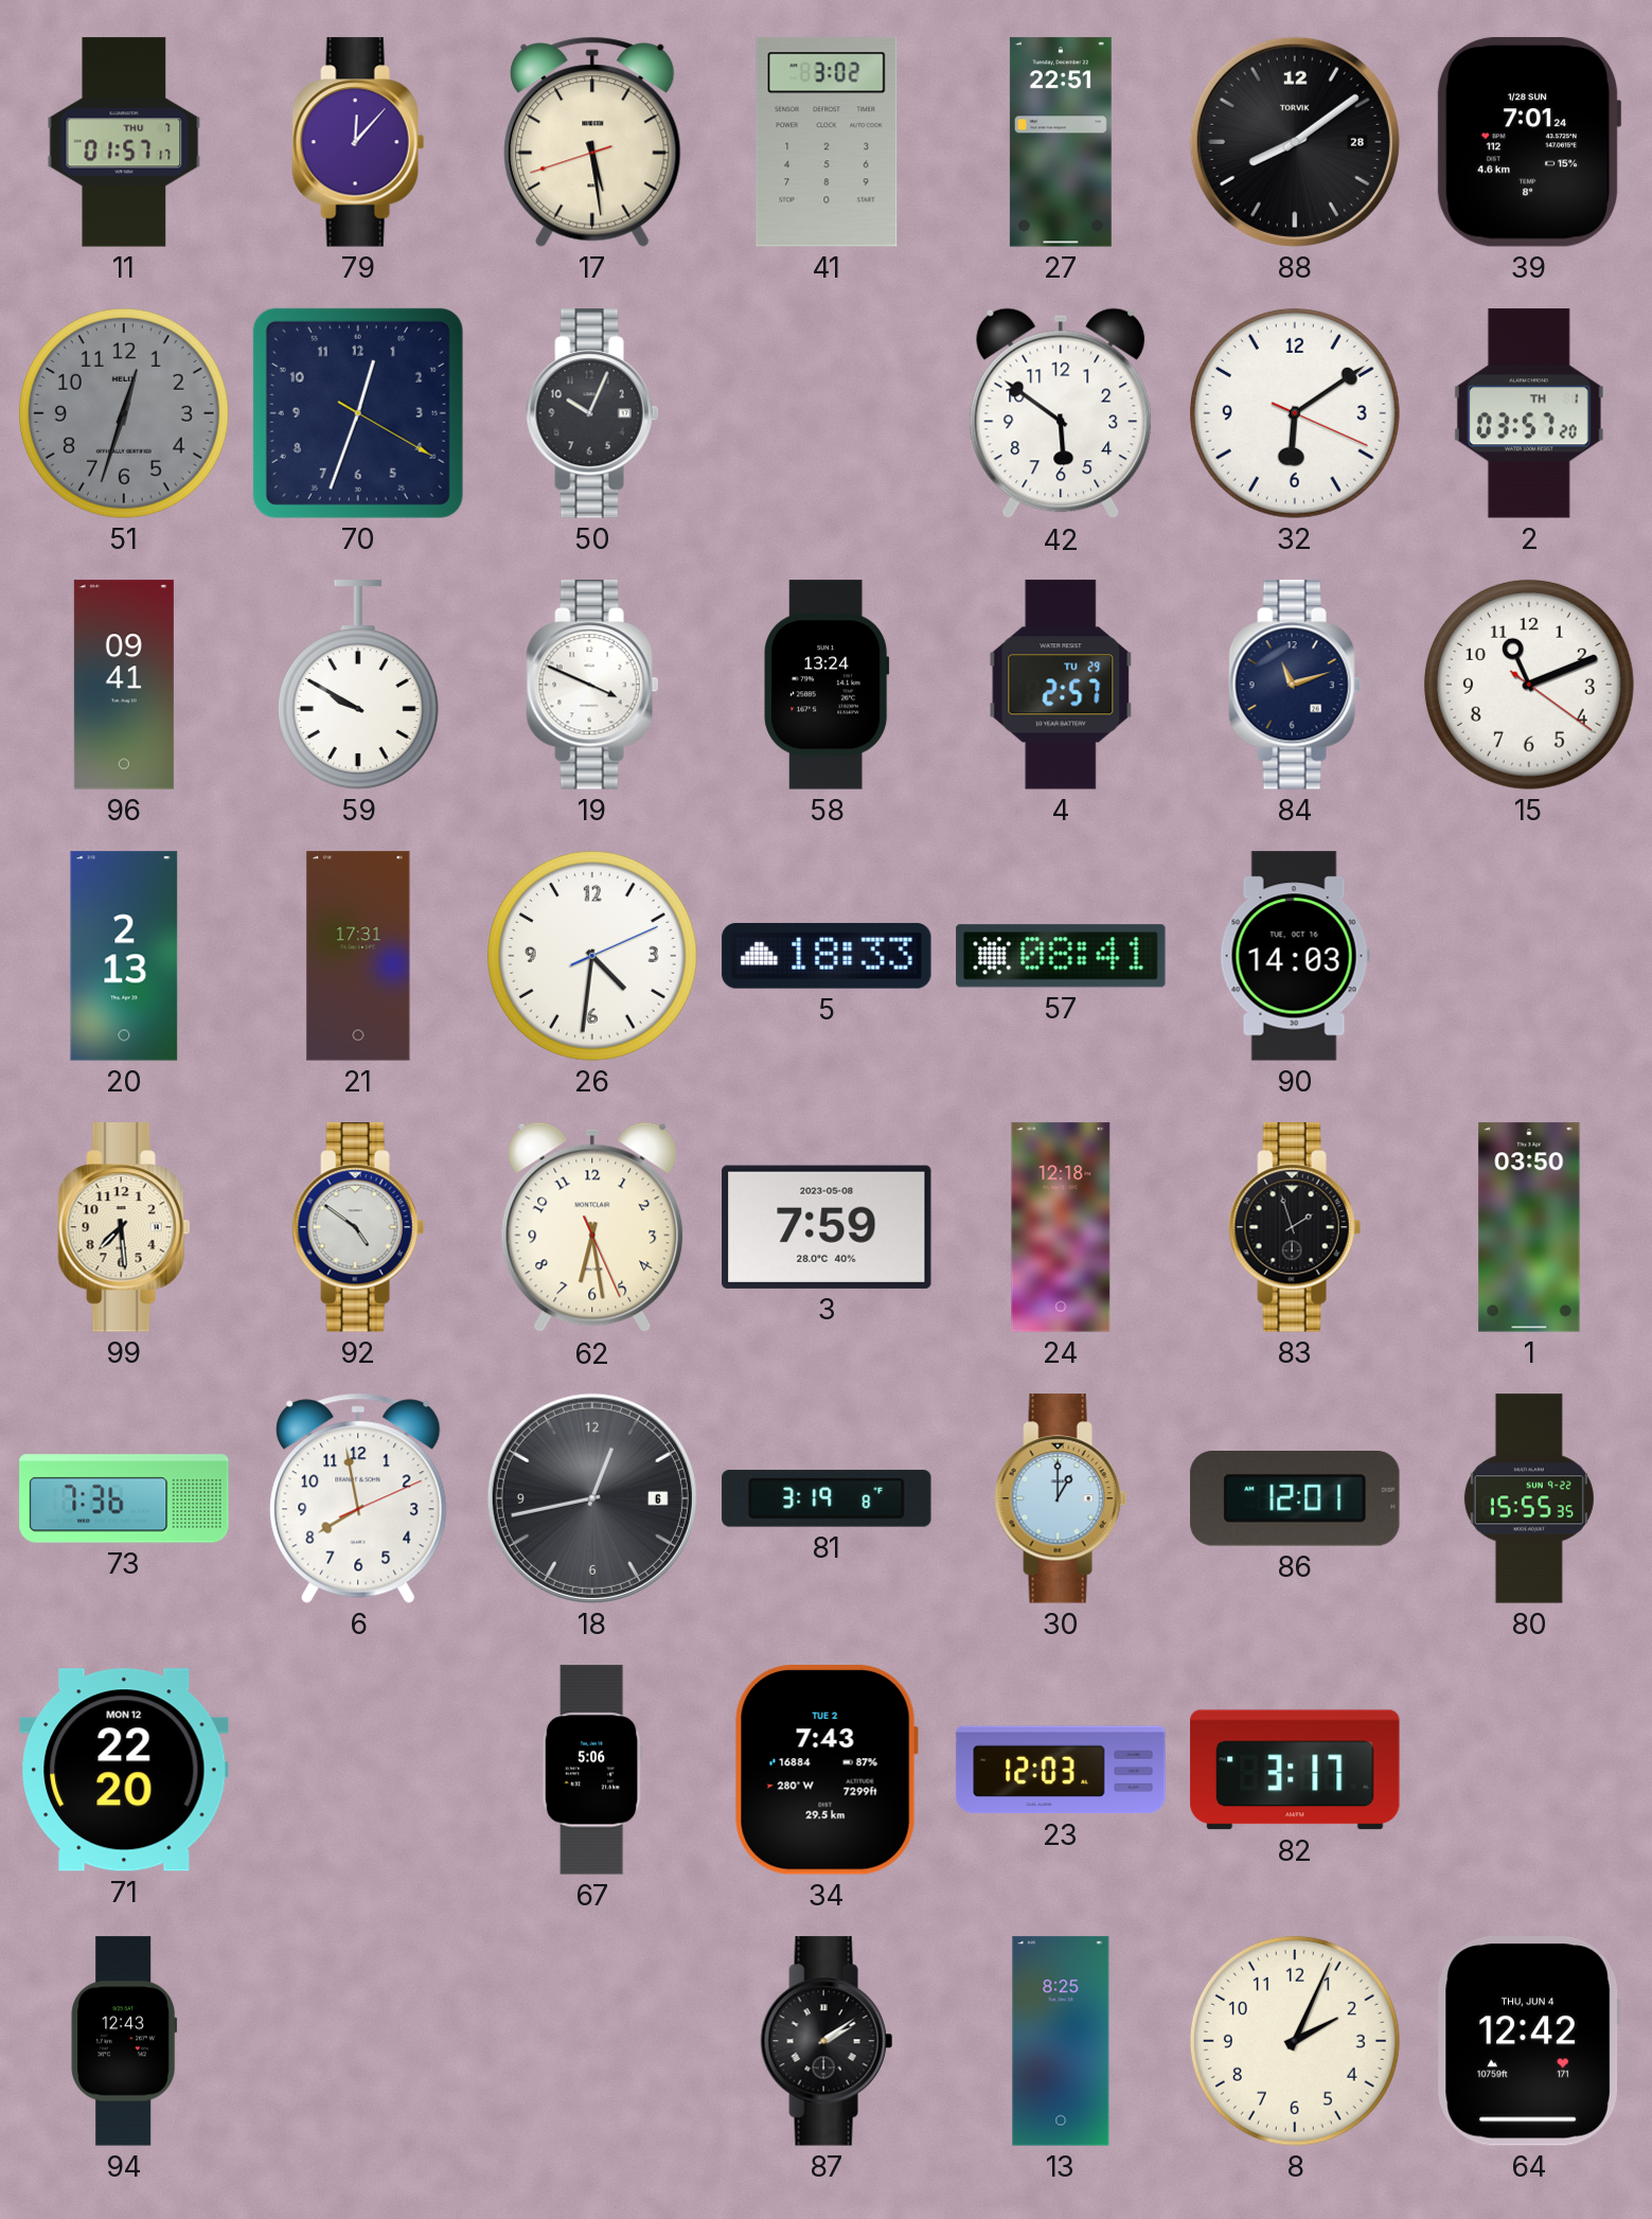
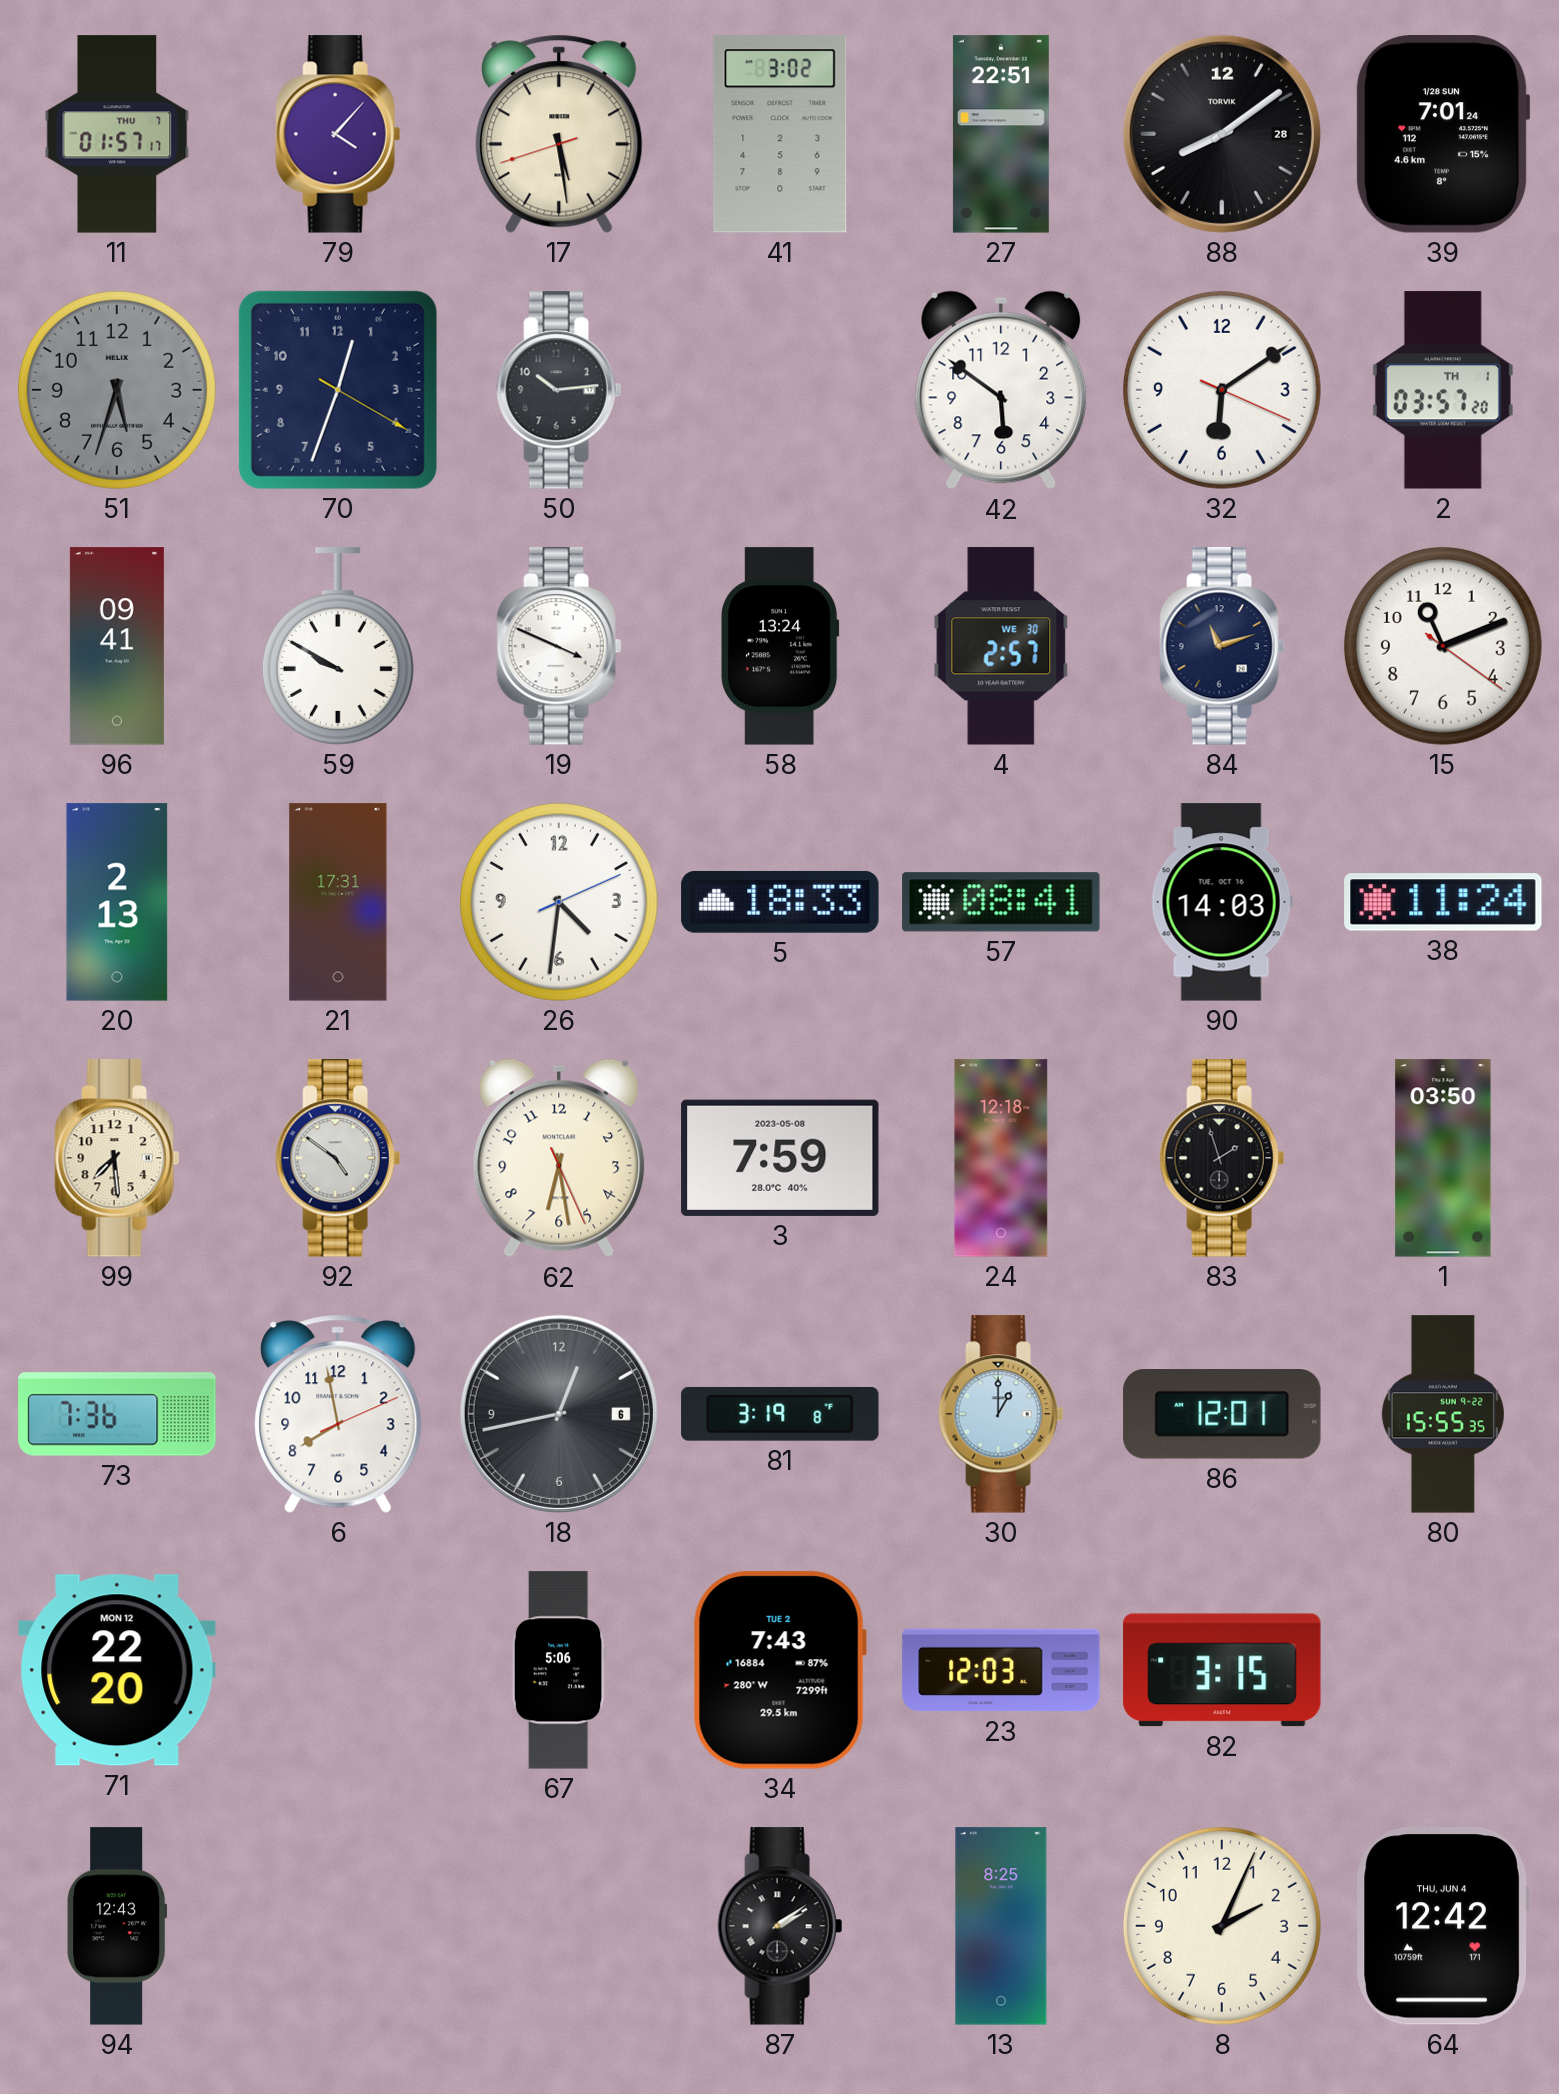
79: 12:07 -> 4:07 (338, 134)
51: 12:33 -> 5:33 (117, 390)
50: 10:04 -> 10:14 (559, 390)
4 date: TU 29 -> WE 30 (1001, 646)
38: none -> 11:24 (1443, 902)
82: 3:17 -> 3:15 (1222, 1670)
